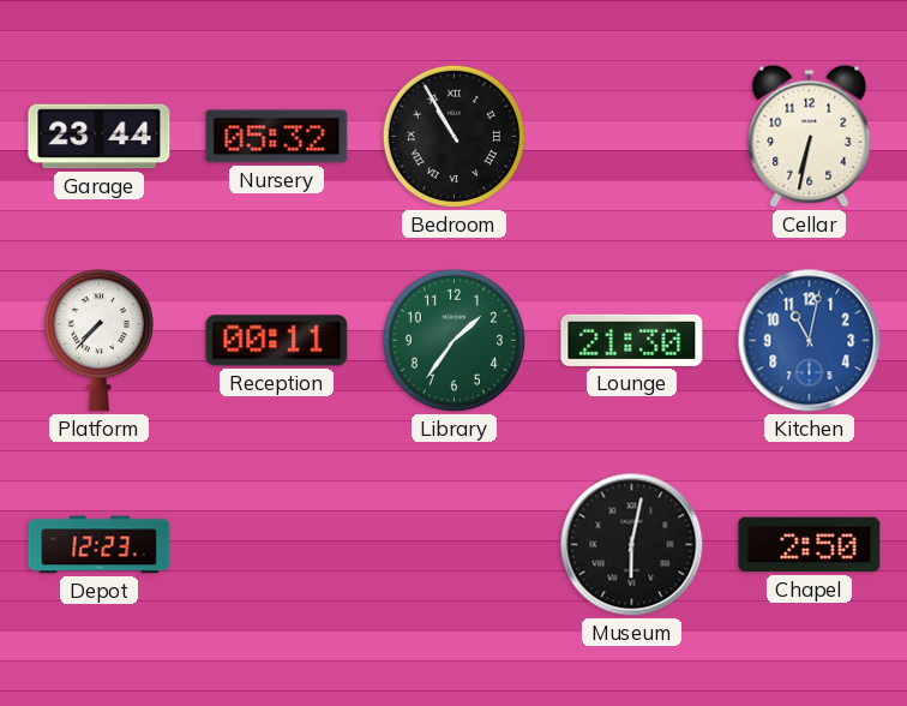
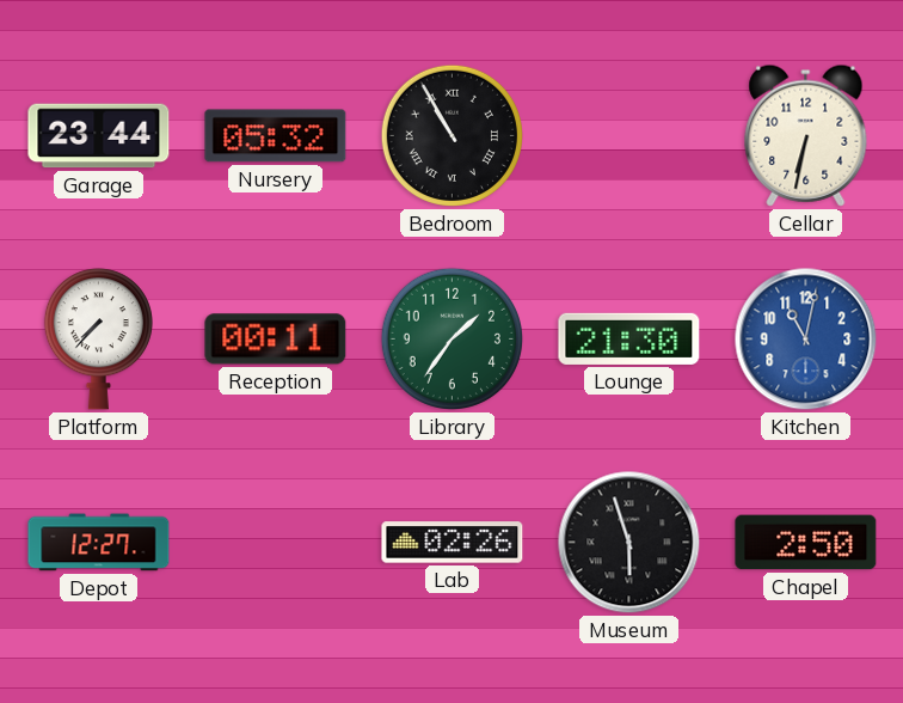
Depot: 12:23 -> 12:27 (99, 543)
Lab: none -> 02:26 (453, 543)
Museum: 6:02 -> 5:57 (629, 543)
